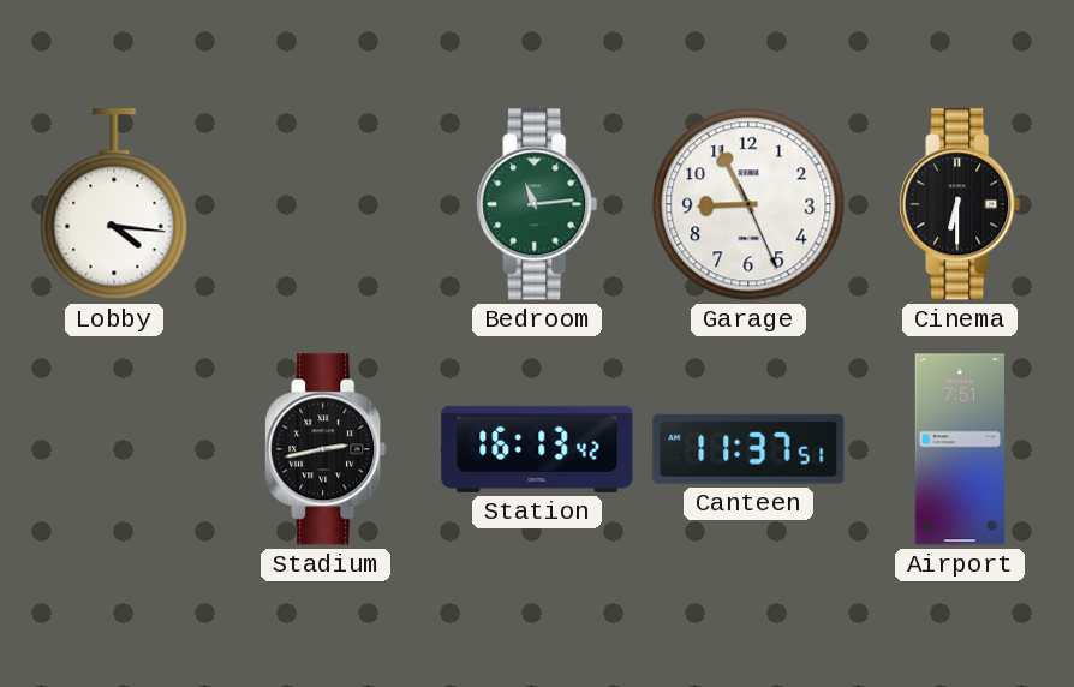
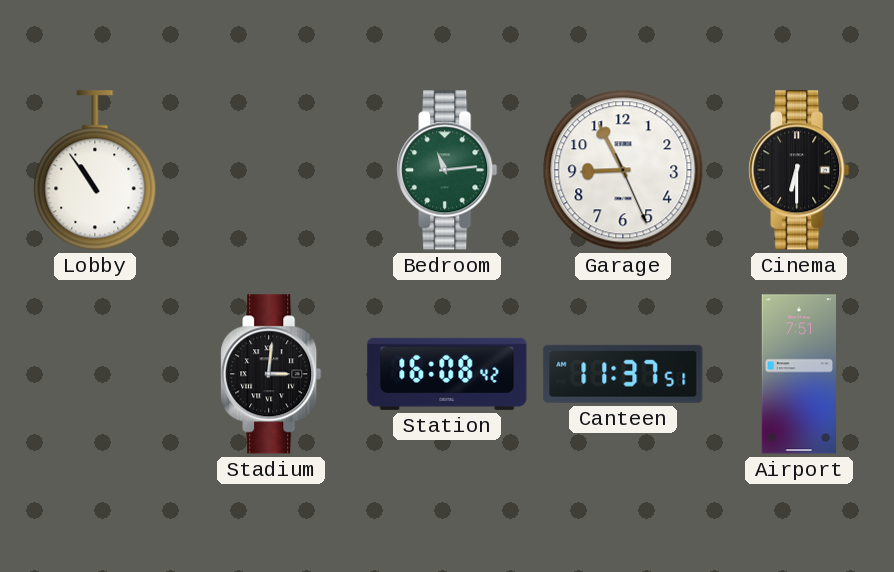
Lobby: 4:16 -> 10:54 (95, 171)
Stadium: 2:43 -> 3:01 (271, 374)
Station: 16:13 -> 16:08 (447, 374)
